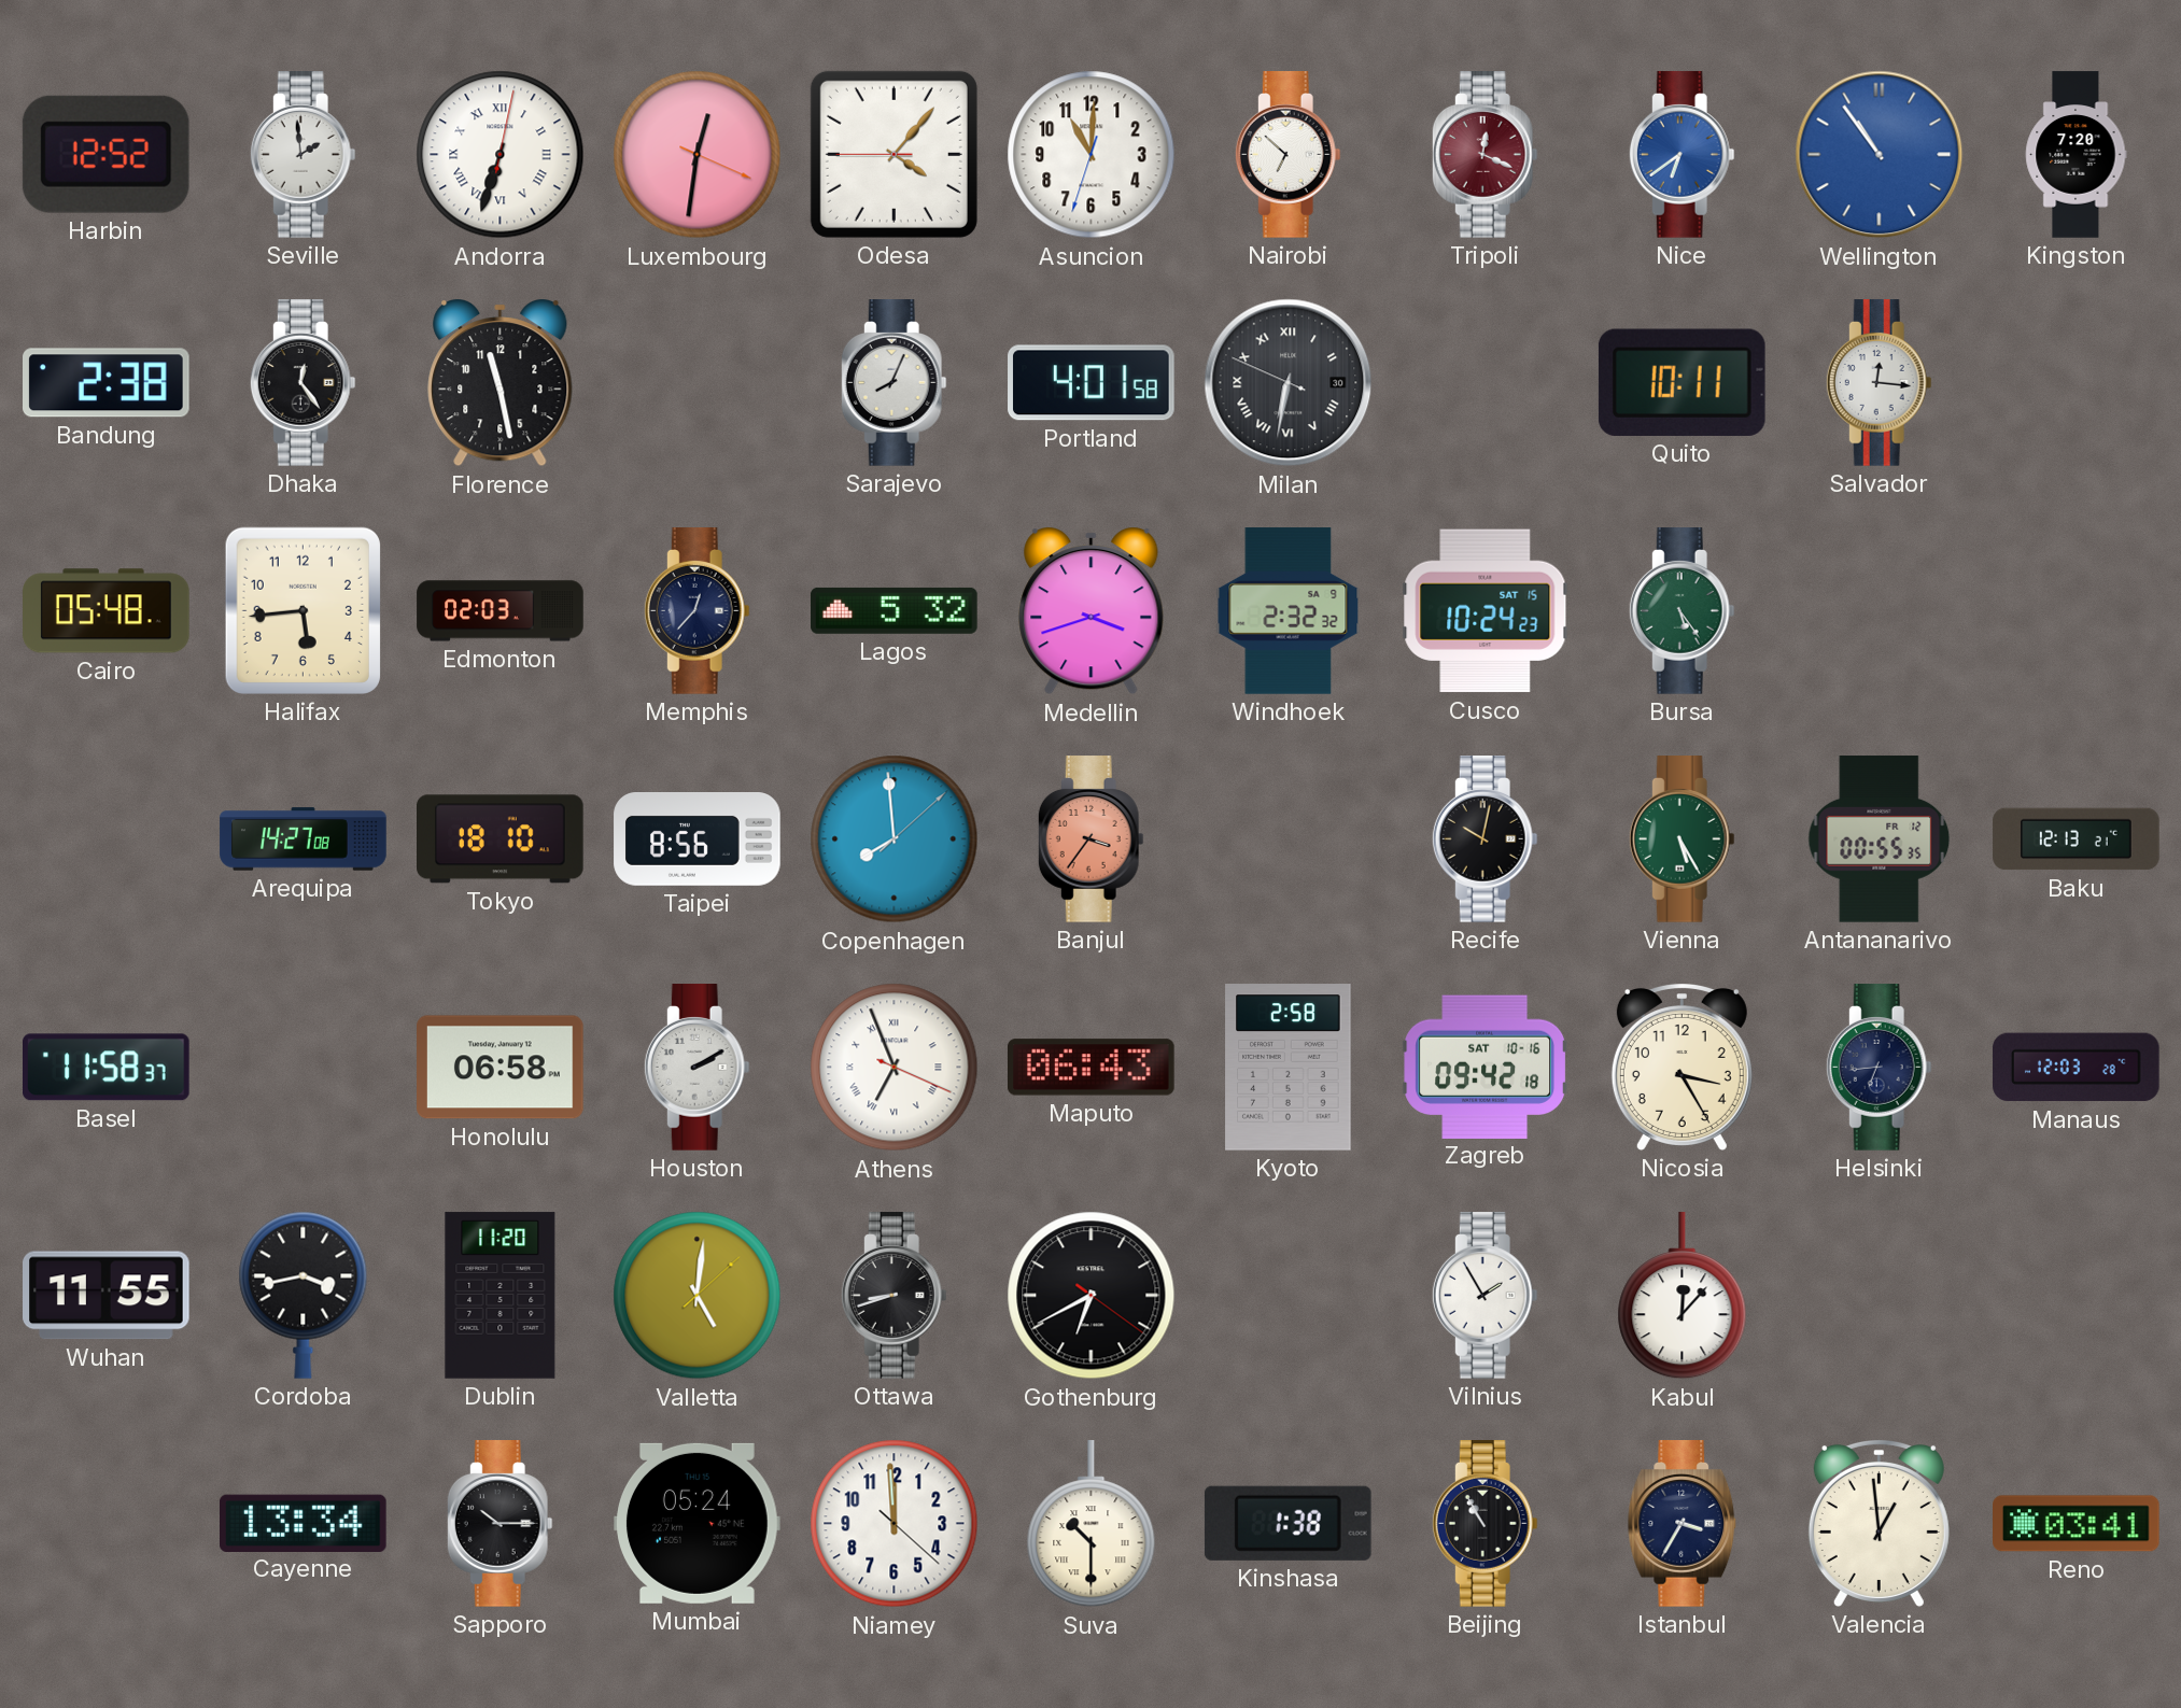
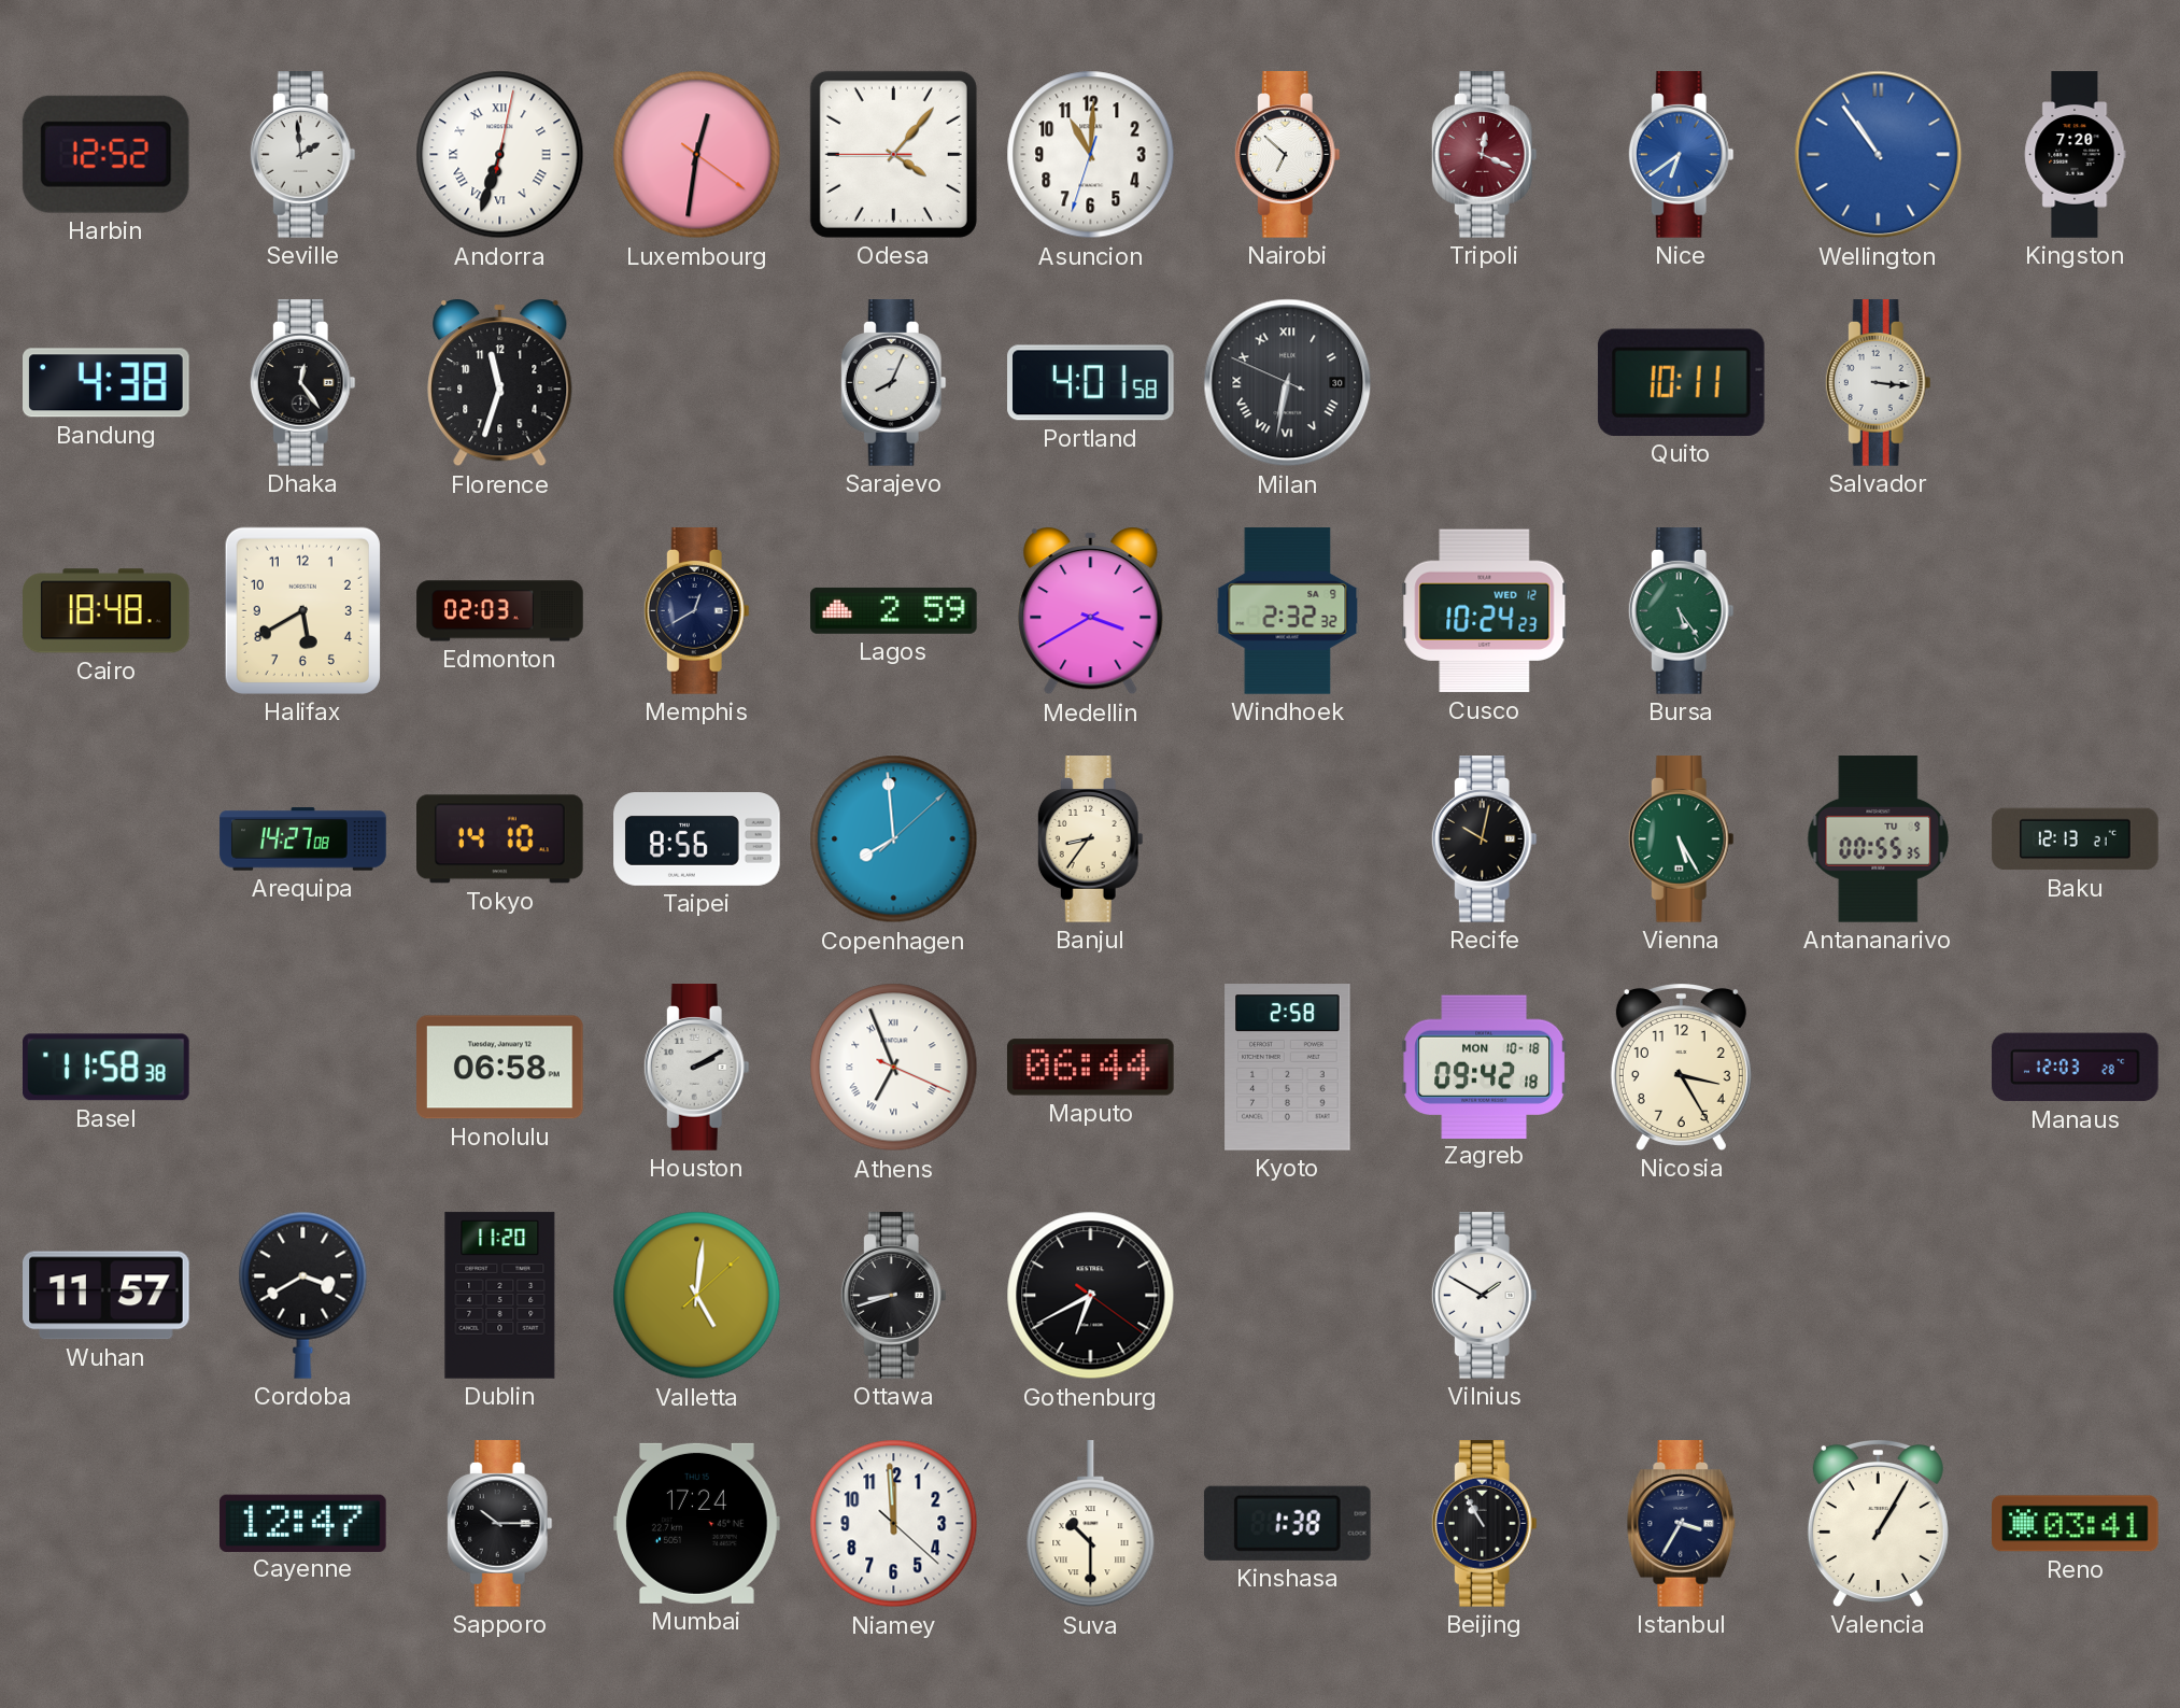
Luxembourg: 12:31:19 -> 12:31:21 (697, 155)
Bandung: 2:38 -> 4:38 (107, 383)
Florence: 11:28 -> 11:33 (500, 383)
Salvador: 12:16 -> 3:16 (1878, 383)
Cairo: 05:48 -> 18:48 (107, 611)
Halifax: 5:44 -> 5:40 (302, 610)
Memphis: 12:37 -> 12:40 (696, 611)
Lagos: 5:32 -> 2:59 (894, 610)
Medellin: 3:42 -> 3:40 (1091, 611)
Cusco date: SAT 15 -> WED 12 (1485, 611)
Tokyo: 18:10 -> 14:10 (500, 839)
Banjul: 3:36 -> 8:36 (1090, 839)
Banjul dial: salmon -> cream (1090, 839)
Antananarivo date: FR 12 -> TU 9 (1879, 839)
Basel: 11:58:37 -> 11:58:38 (107, 1068)
Maputo: 06:43 -> 06:44 (1091, 1068)
Zagreb date: SAT 10-16 -> MON 10-18 (1485, 1067)
Helsinki: 6:44 -> none (1879, 1068)
Wuhan: 11:55 -> 11:57 (107, 1296)
Cordoba: 3:43 -> 3:40 (303, 1295)
Vilnius: 1:55 -> 1:50 (1484, 1296)
Kabul: 12:07 -> none (1683, 1296)
Cayenne: 13:34 -> 12:47 (303, 1523)
Mumbai: 05:24 -> 17:24 (697, 1523)
Valencia: 12:59 -> 1:05 (1878, 1524)
